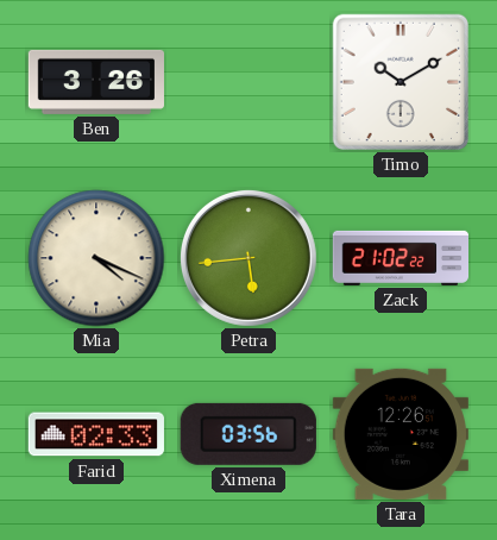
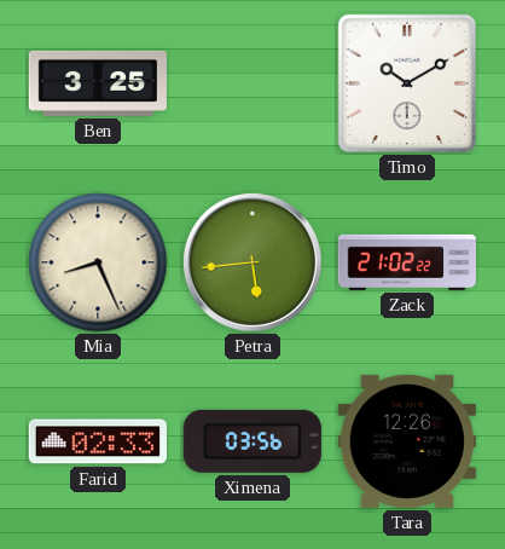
Ben: 3:26 -> 3:25 (97, 83)
Mia: 4:19 -> 8:26 (98, 262)
